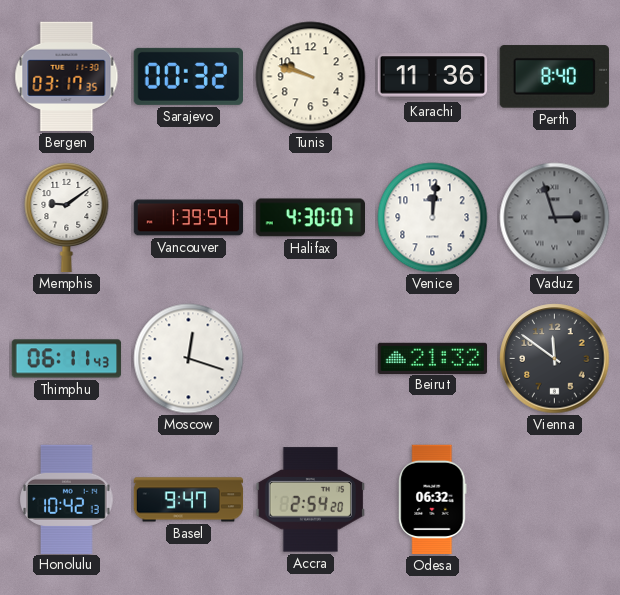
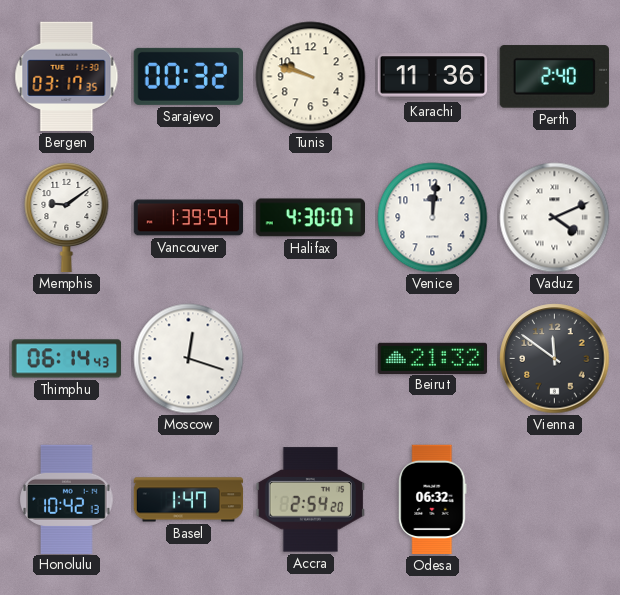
Perth: 8:40 -> 2:40 (554, 77)
Vaduz: 2:57 -> 4:11 (555, 218)
Vaduz dial: grey -> white (555, 218)
Thimphu: 06:11 -> 06:14 (67, 359)
Basel: 9:47 -> 1:47 (189, 500)
